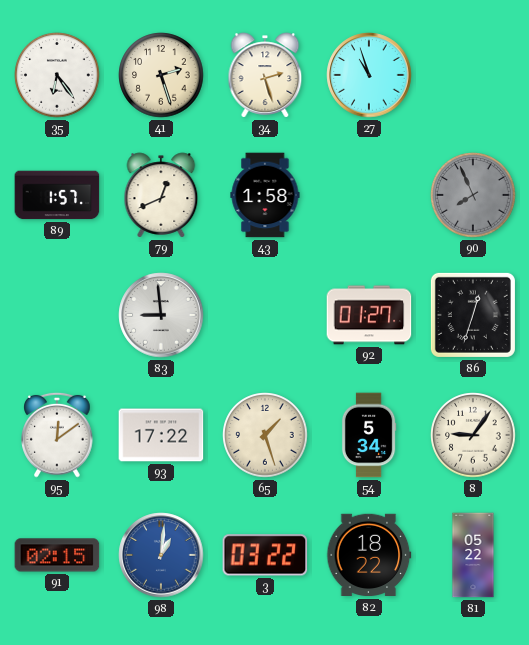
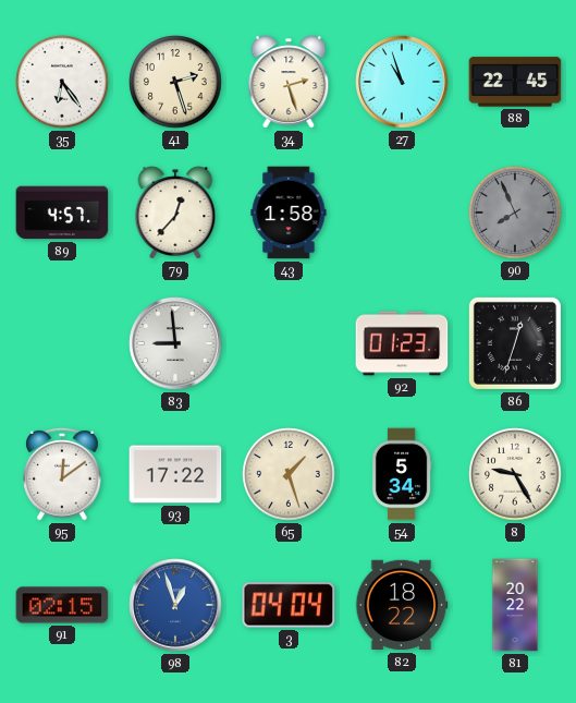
88: none -> 22:45 (515, 82)
89: 1:57 -> 4:57 (62, 213)
79: 12:41 -> 12:37 (175, 213)
92: 01:27 -> 01:23 (402, 343)
8: 9:06 -> 9:25 (515, 474)
98: 1:01 -> 12:57 (175, 605)
3: 03:22 -> 04:04 (289, 605)
81: 05:22 -> 20:22 (515, 605)
